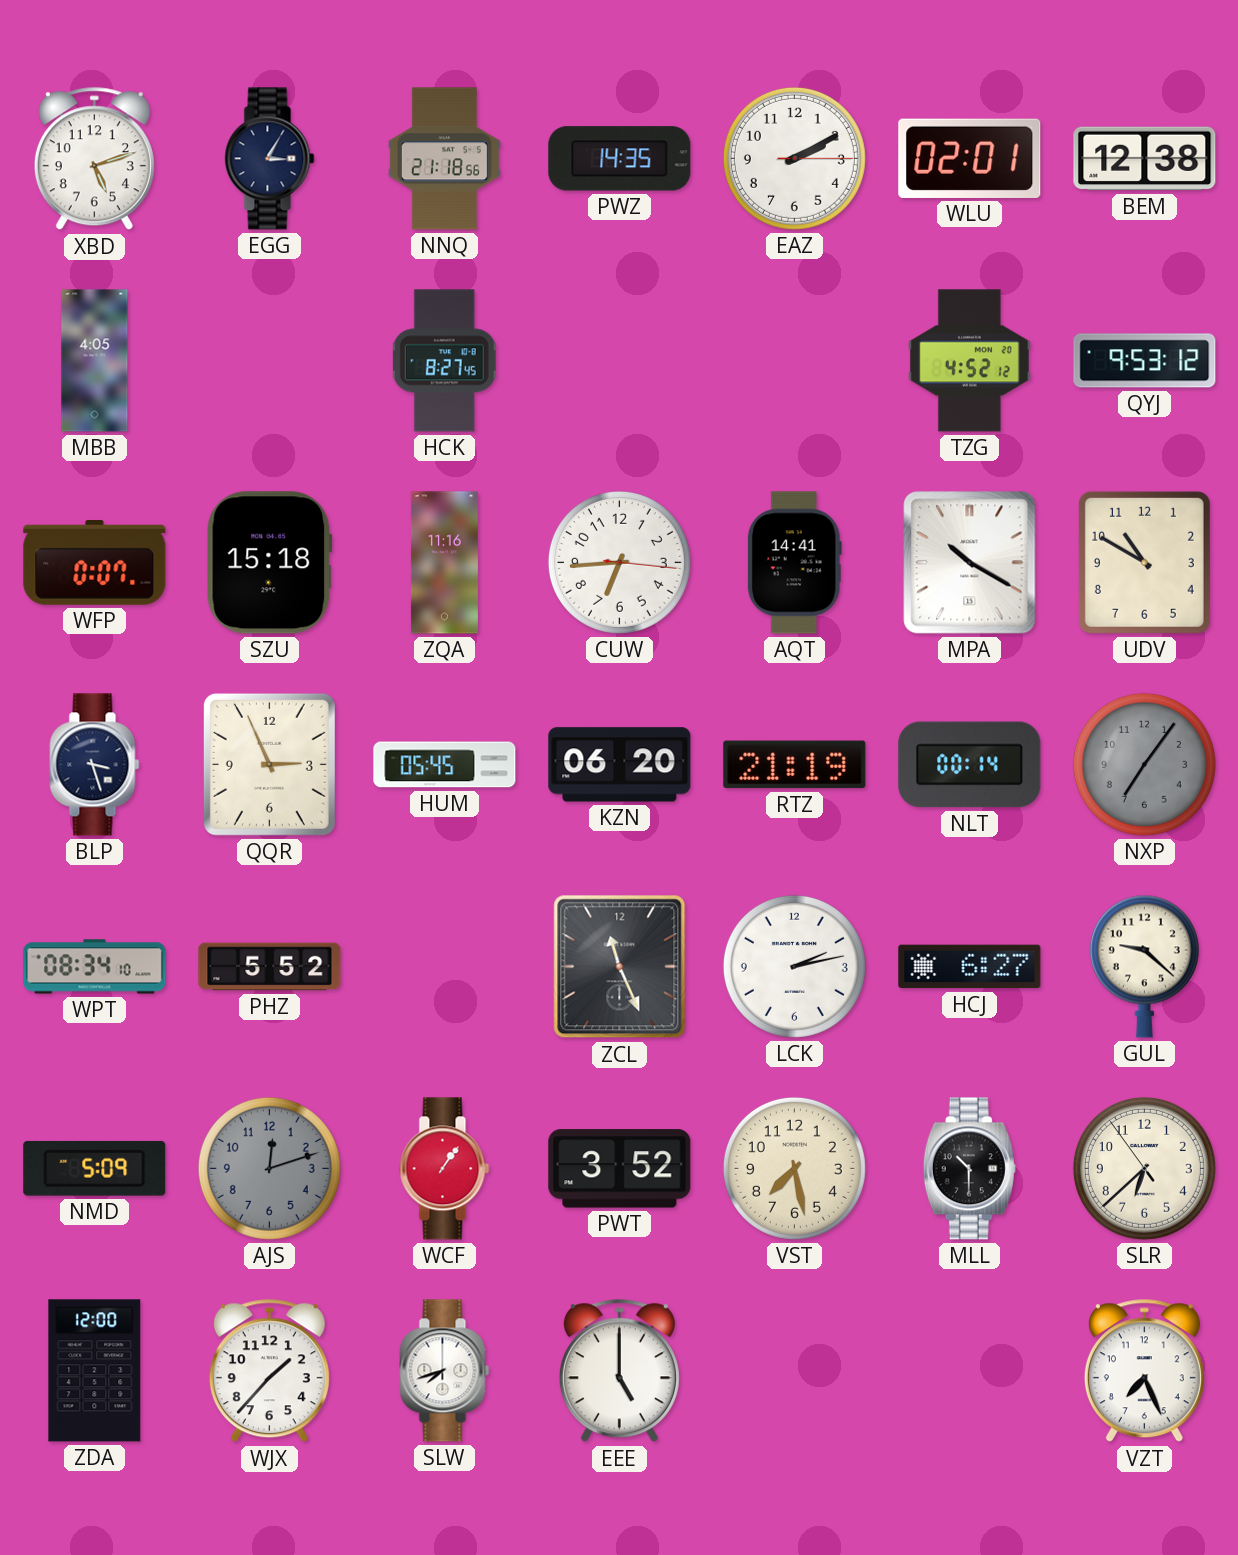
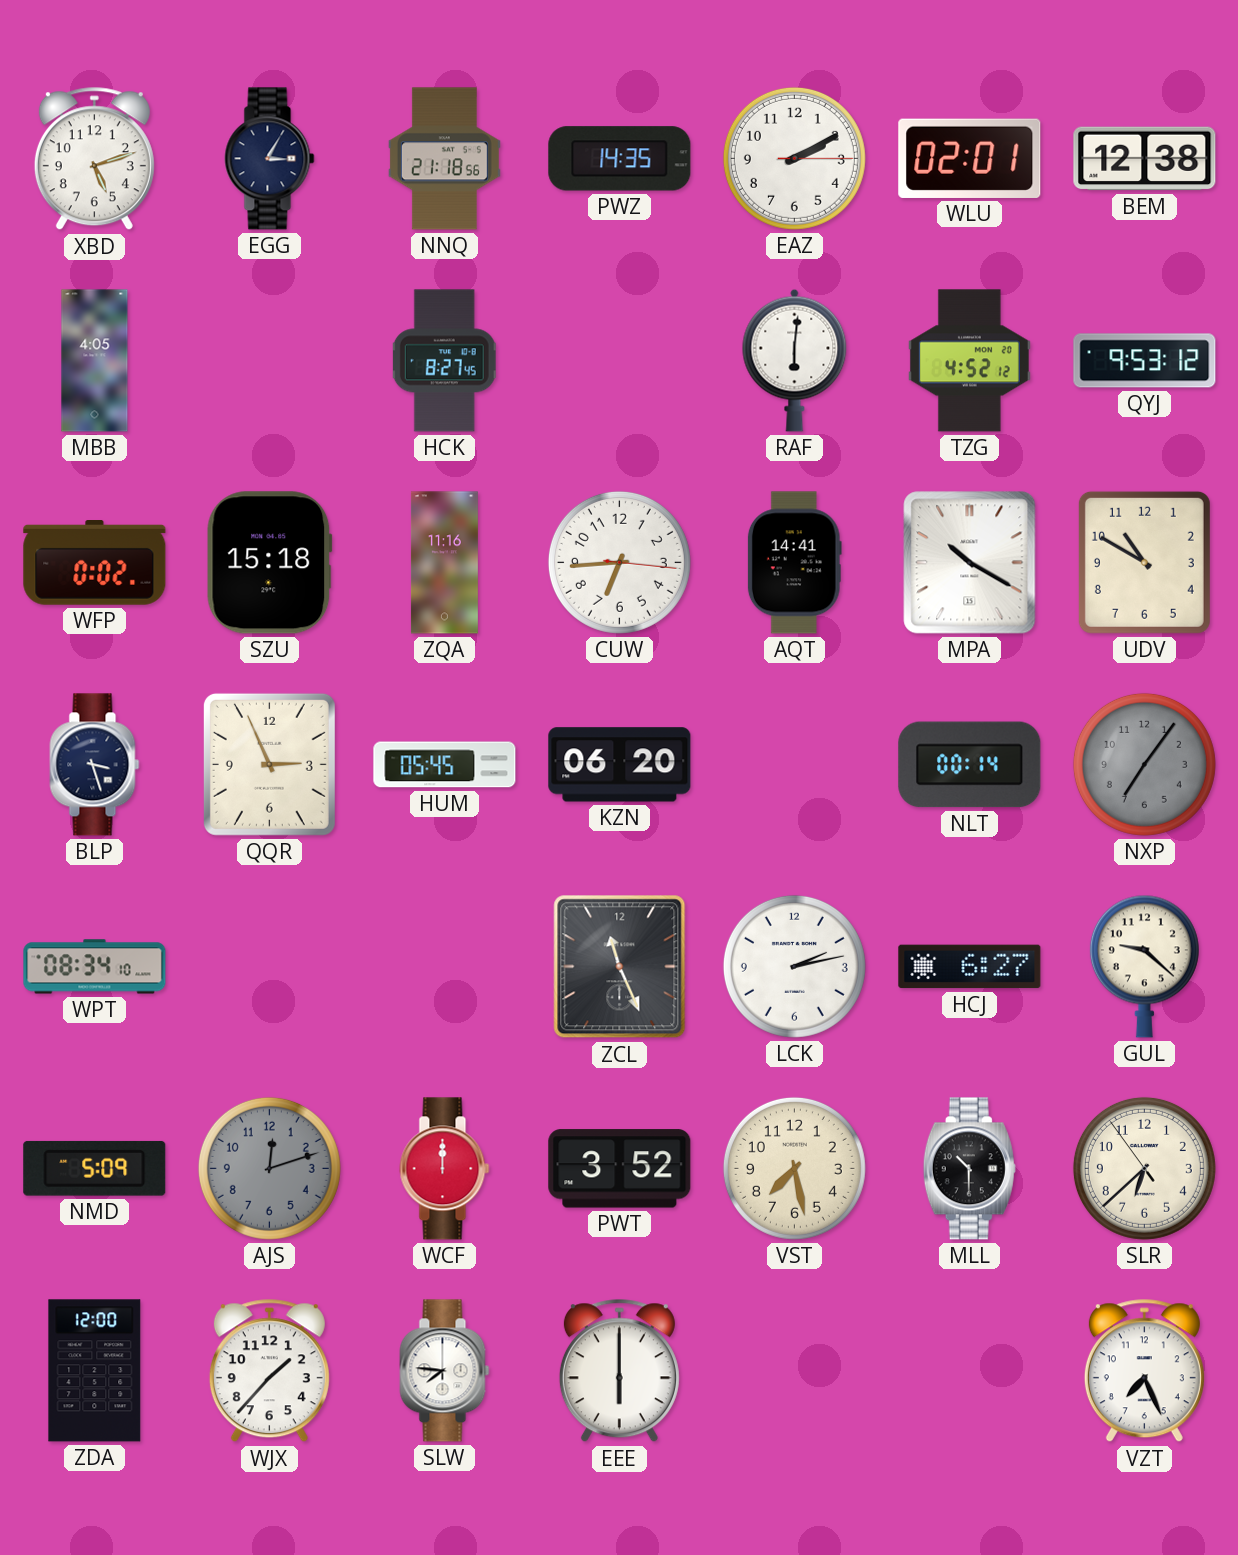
RAF: none -> 6:01 (795, 360)
WFP: 0:07 -> 0:02 (95, 563)
RTZ: 21:19 -> none (795, 765)
PHZ: 5:52 -> none (270, 967)
WCF: 1:06 -> 12:00 (445, 1169)
SLW: 7:42 -> 7:46 (445, 1371)
EEE: 5:00 -> 6:00 (619, 1371)
